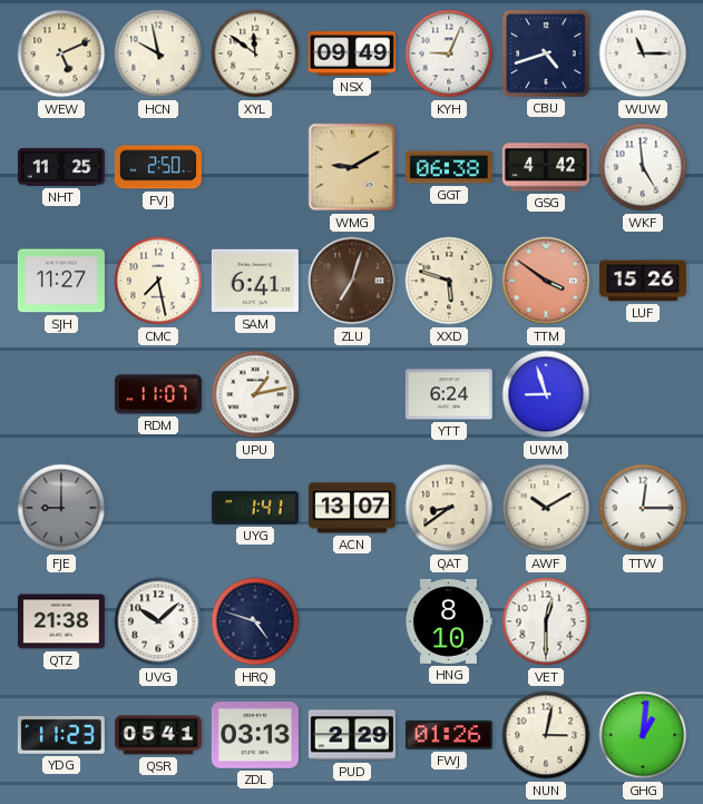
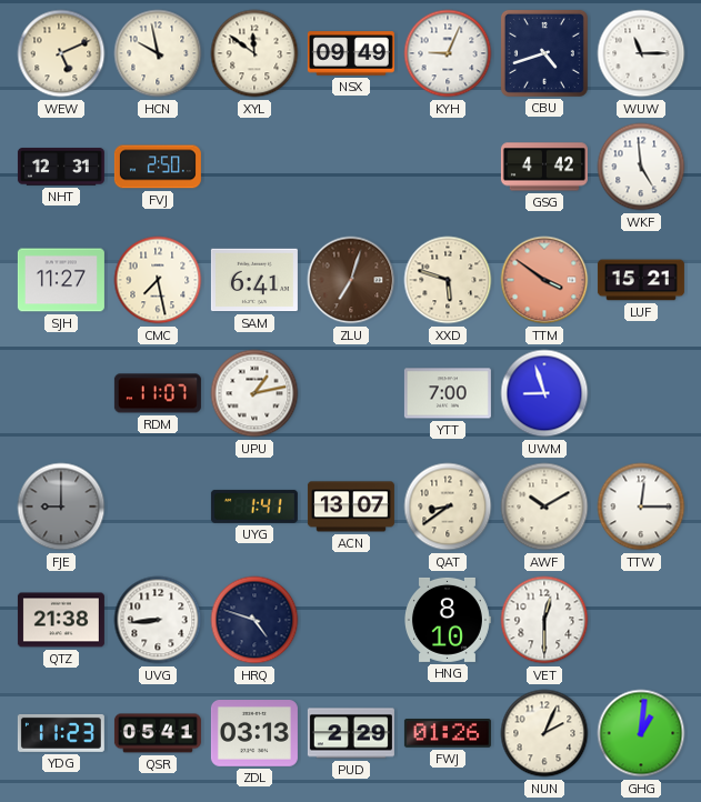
NHT: 11:25 -> 12:31 (61, 167)
WMG: 9:10 -> none (352, 167)
GGT: 06:38 -> none (449, 167)
LUF: 15:26 -> 15:21 (641, 280)
YTT: 6:24 -> 7:00 (448, 393)
UVG: 10:08 -> 8:44 (158, 620)
NUN: 3:02 -> 2:04 (544, 733)
